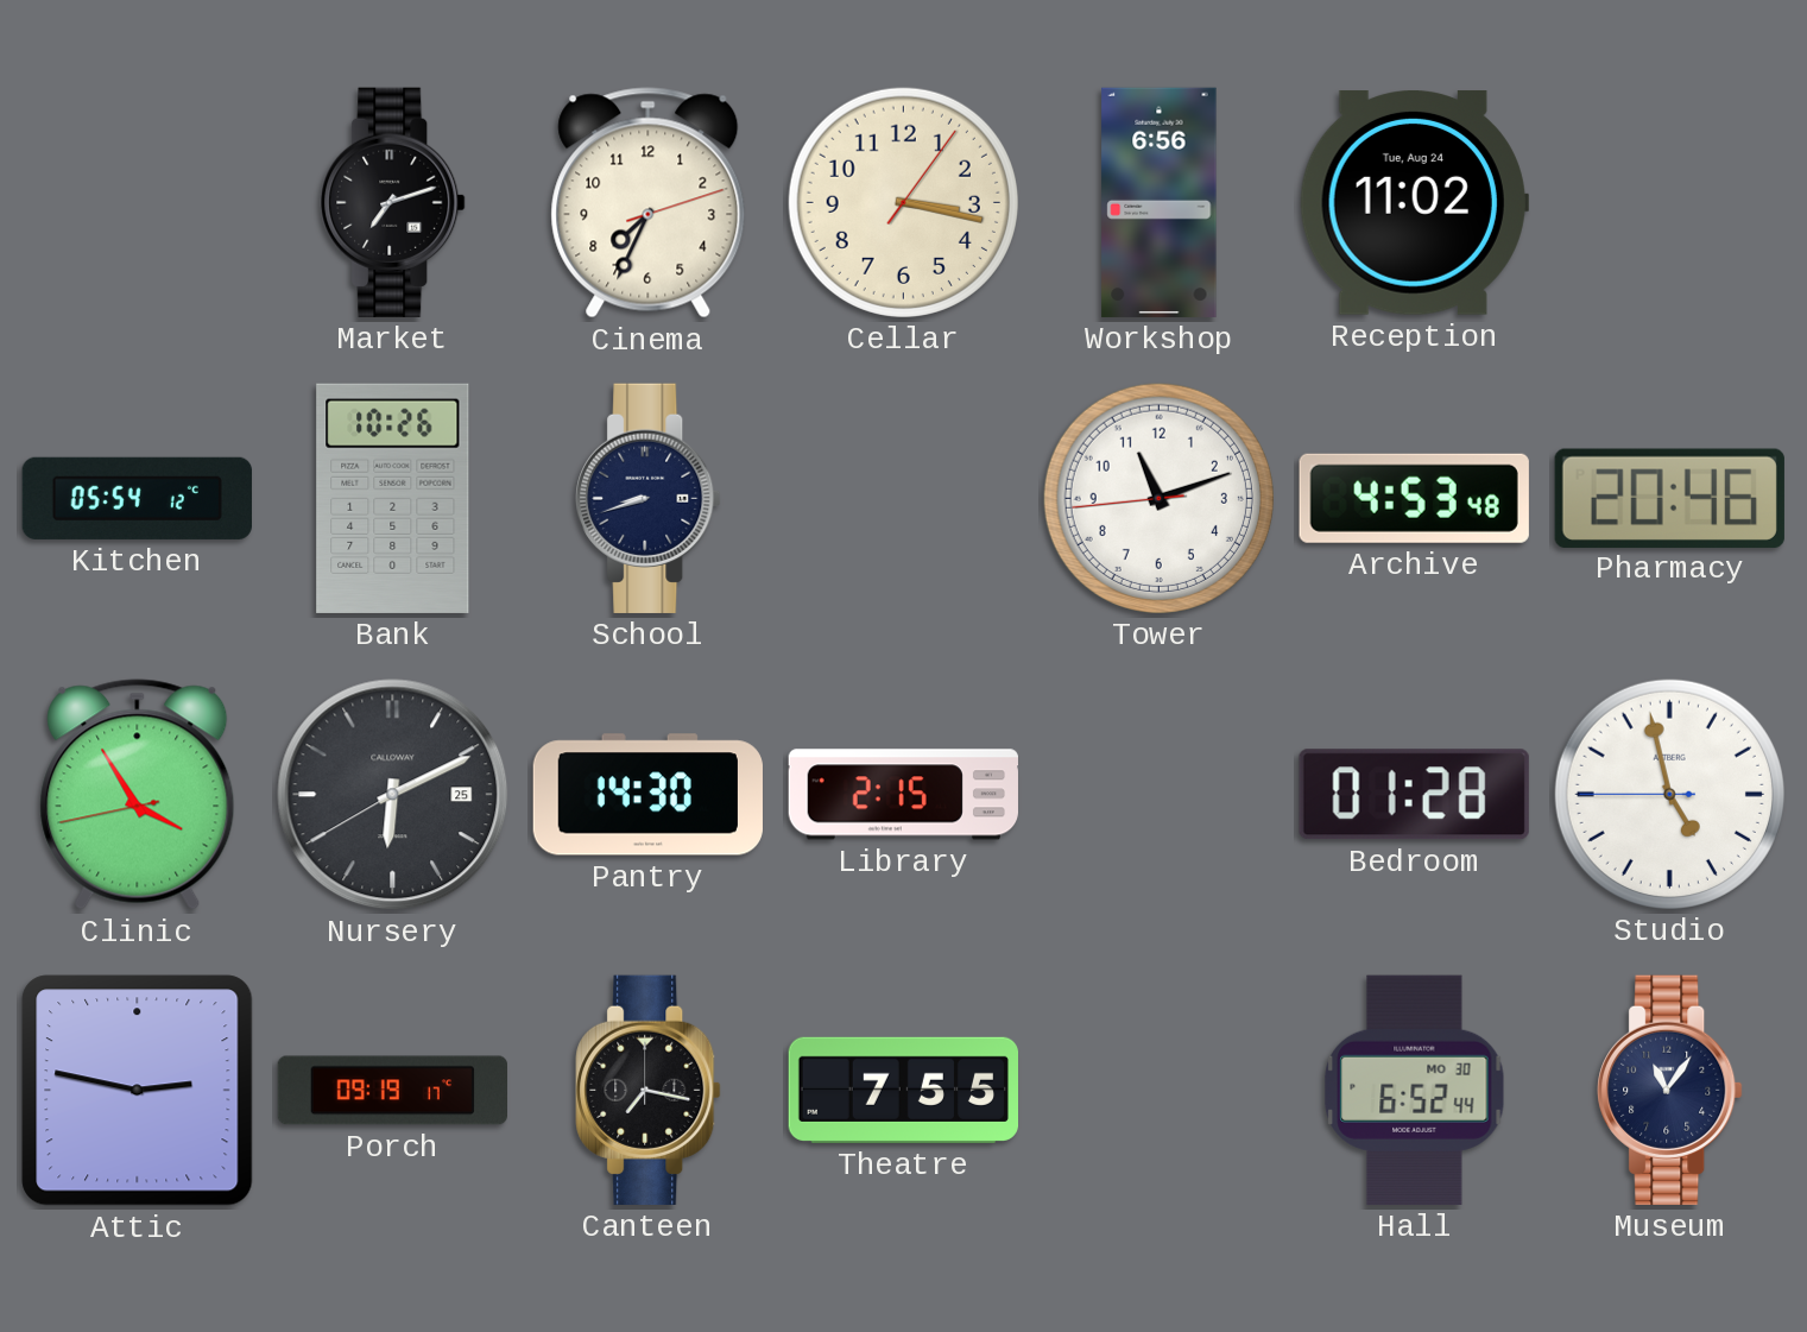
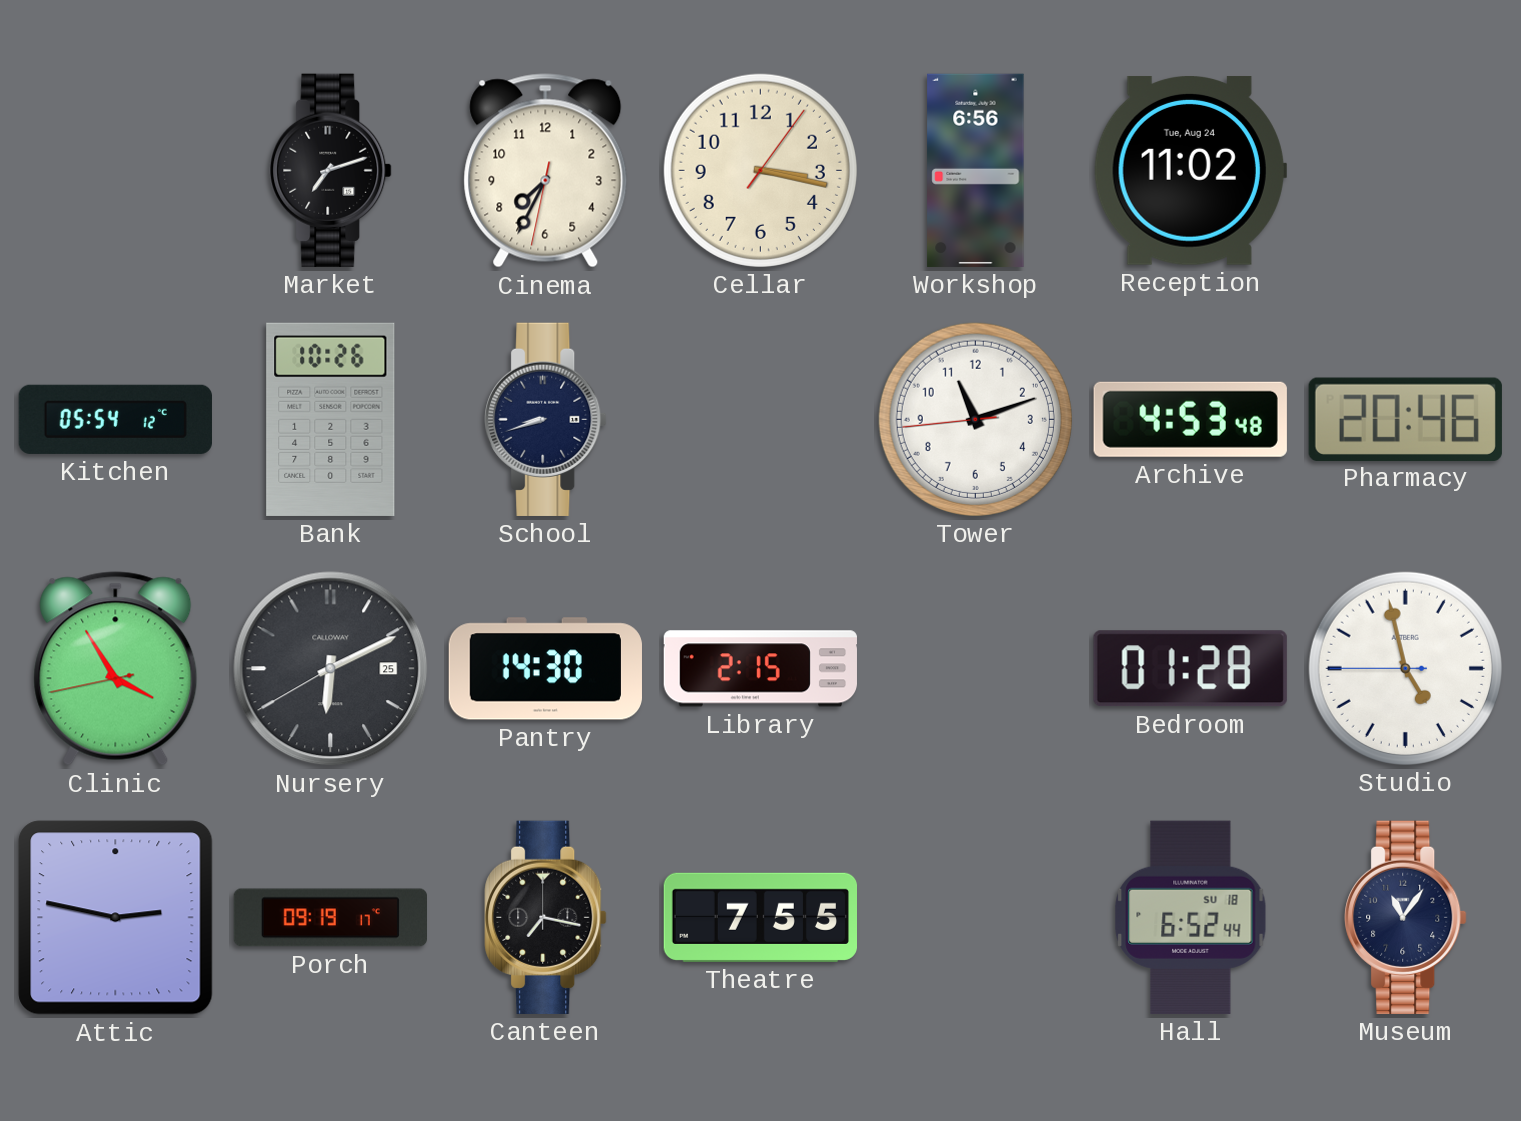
Cinema: 7:34:12 -> 7:34:32 (546, 171)
Hall date: MO 30 -> SU 18 (1191, 917)
